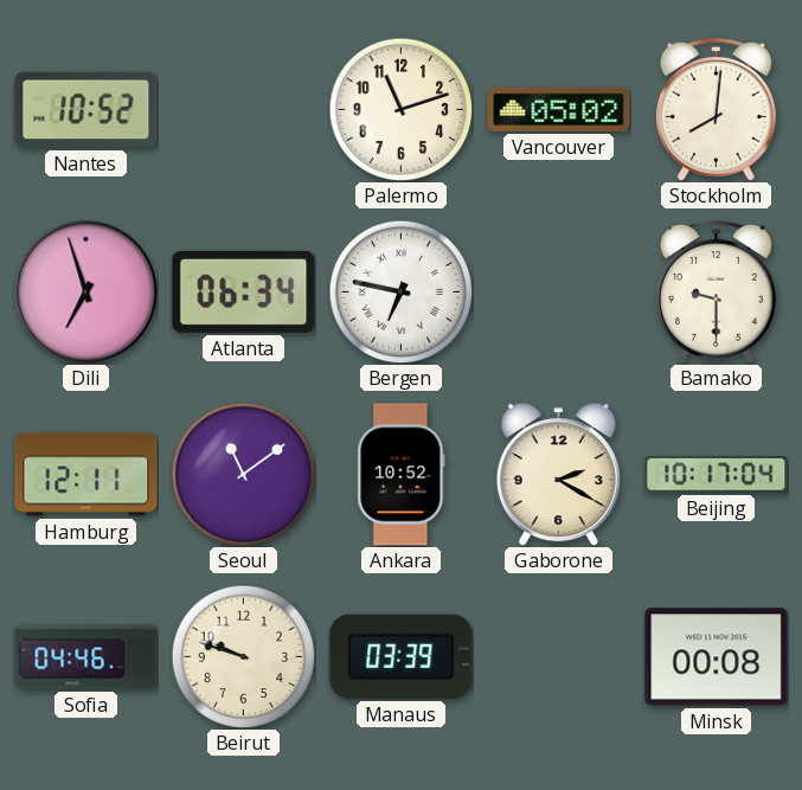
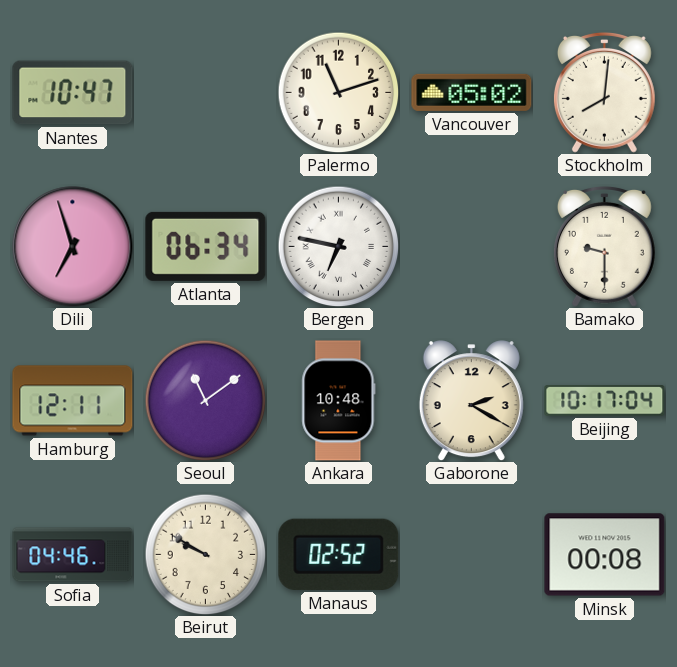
Nantes: 10:52 -> 10:47 (73, 93)
Ankara: 10:52 -> 10:48 (339, 401)
Beirut: 9:48 -> 9:50 (205, 554)
Manaus: 03:39 -> 02:52 (339, 554)
